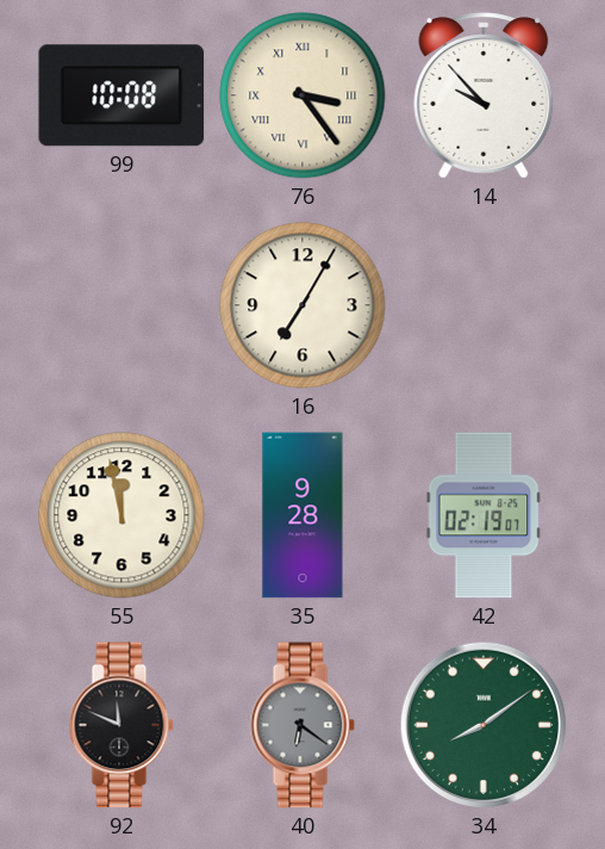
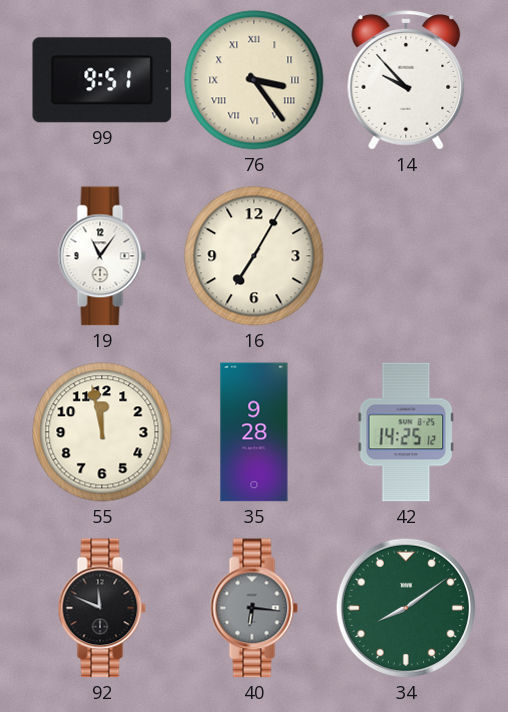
99: 10:08 -> 9:51 (102, 80)
19: none -> 11:06 (102, 256)
42: 02:19 -> 14:25 (406, 432)
40: 6:21 -> 6:16 (254, 608)
